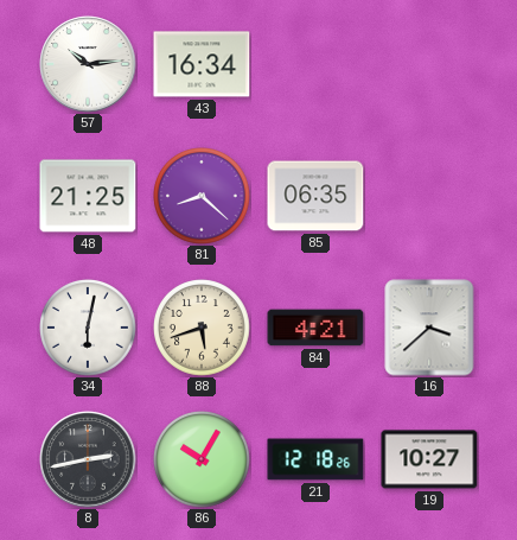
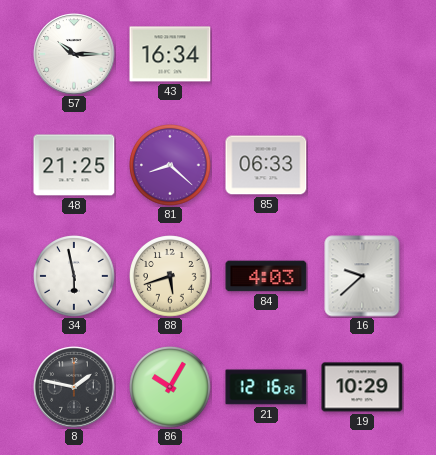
57: 10:14 -> 10:15 (74, 54)
85: 06:35 -> 06:33 (266, 165)
34: 6:02 -> 5:58 (75, 277)
84: 4:21 -> 4:03 (266, 276)
16: 3:38 -> 9:38 (362, 276)
8: 2:43 -> 1:47 (74, 387)
21: 12:18 -> 12:16 (266, 387)
19: 10:27 -> 10:29 (362, 387)
